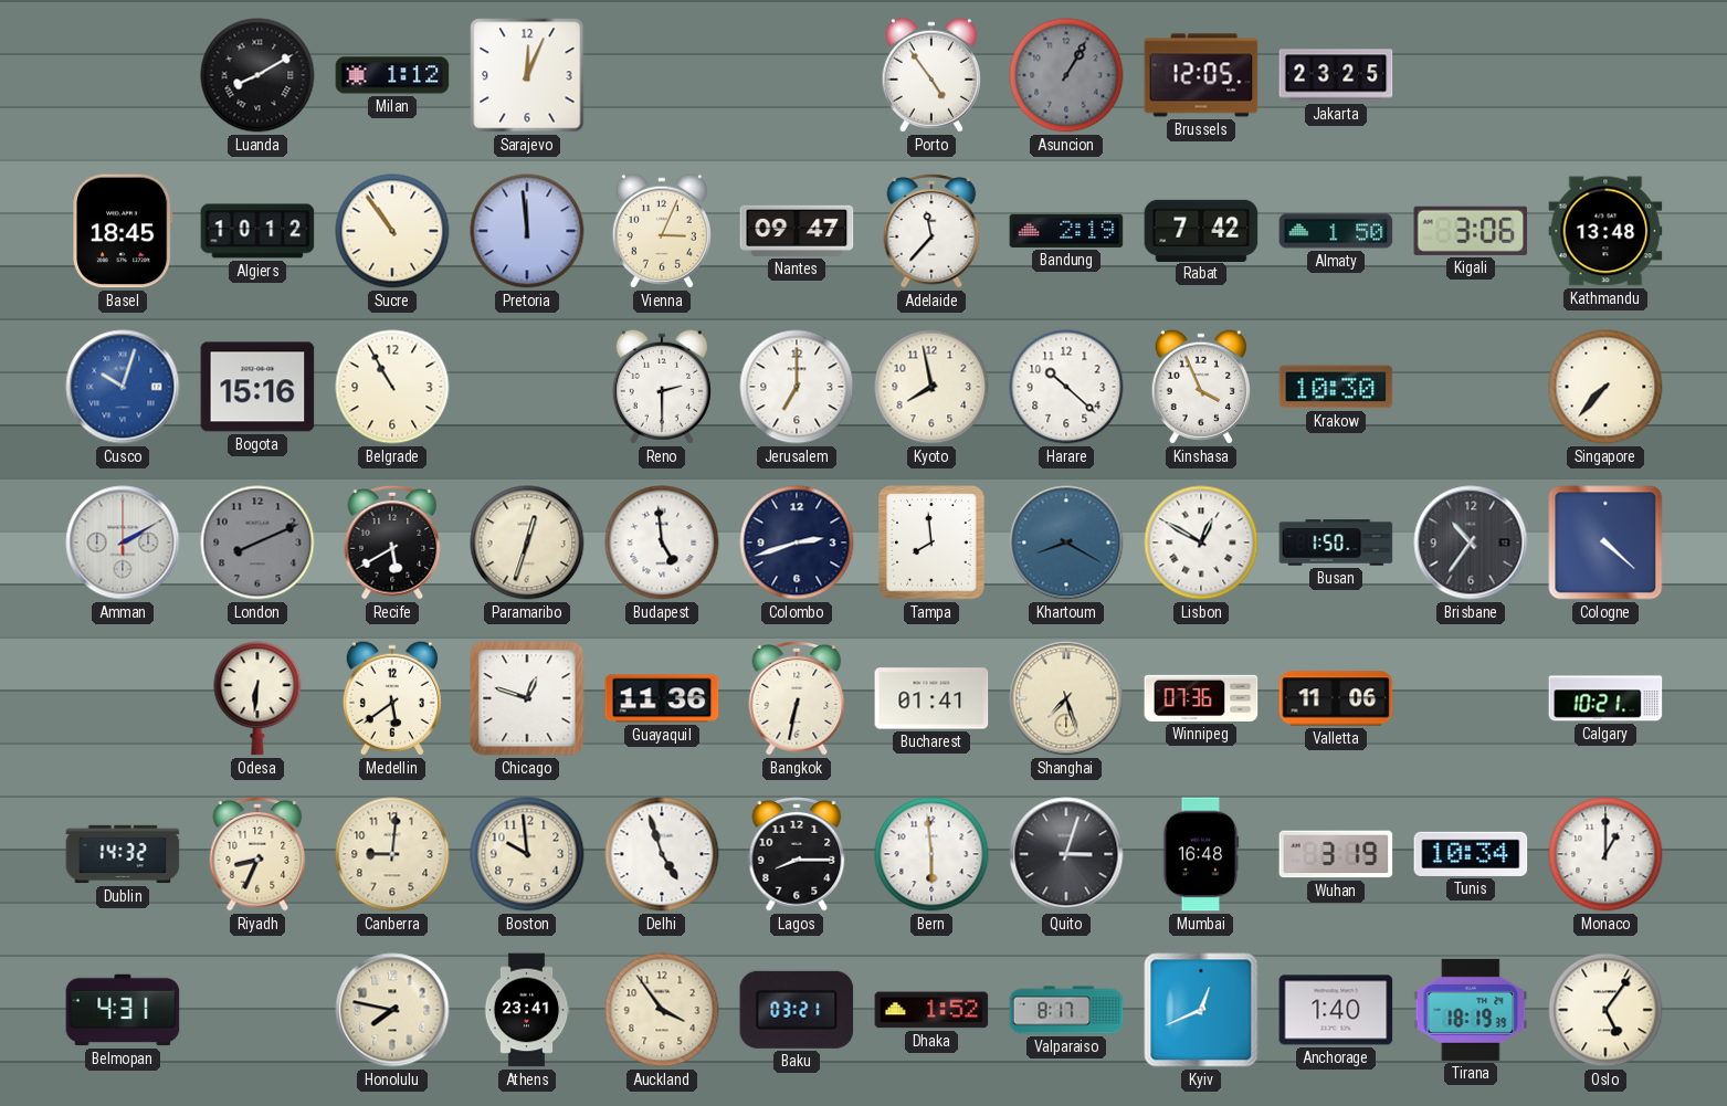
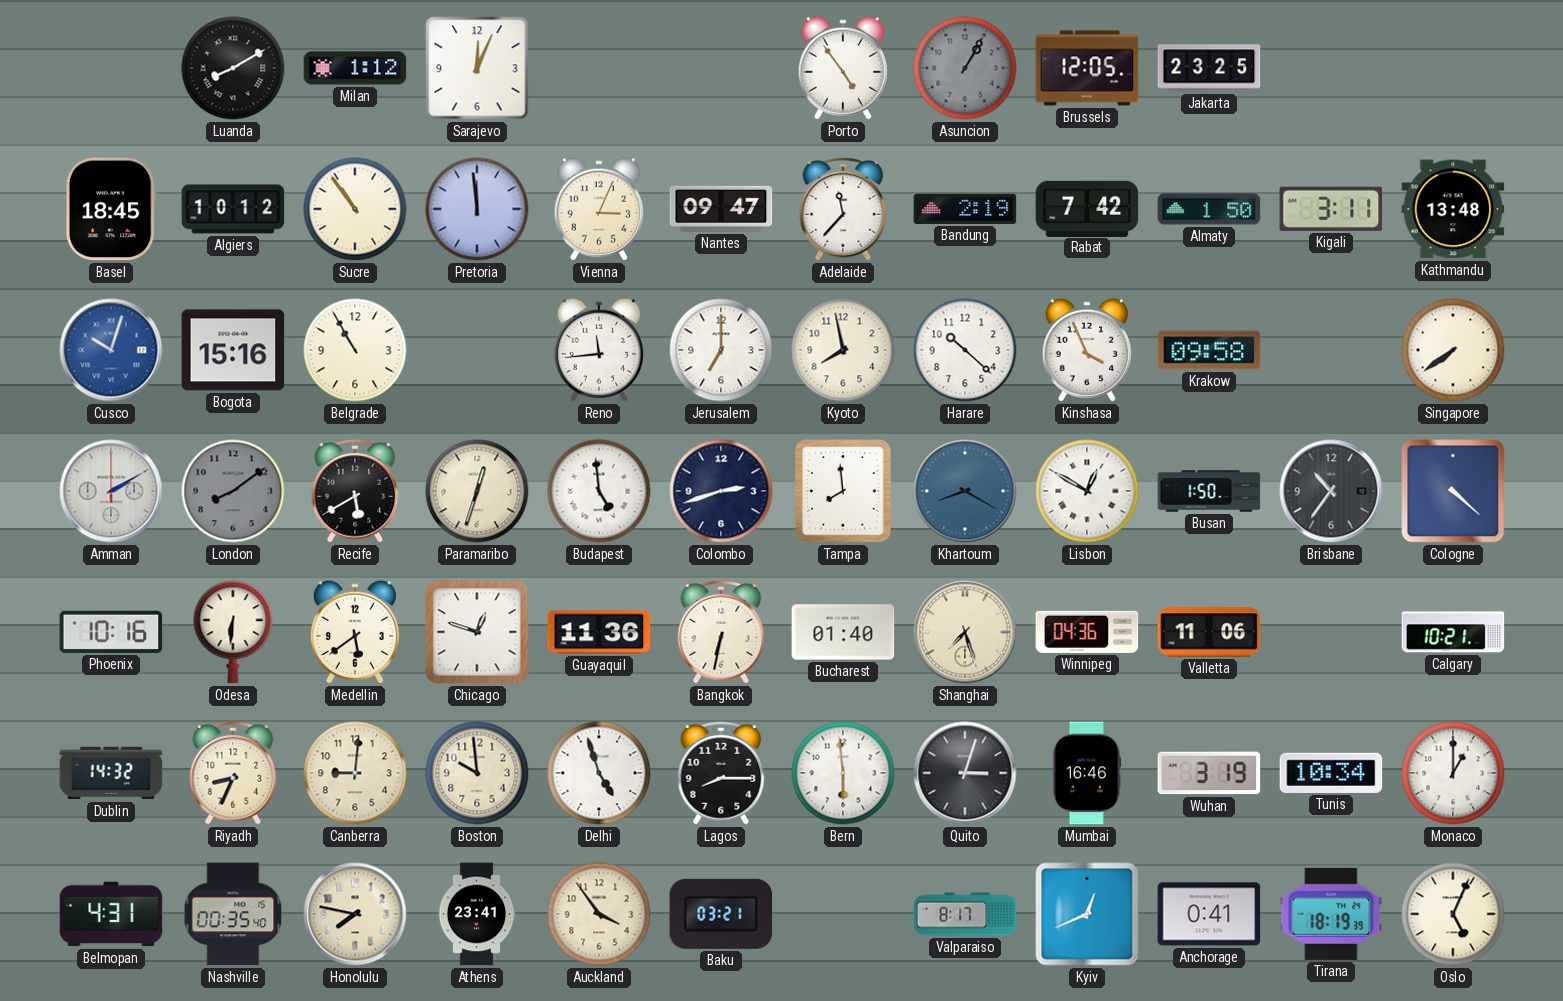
Kigali: 3:06 -> 3:11 (1331, 209)
Reno: 2:30 -> 11:44 (599, 350)
Krakow: 10:30 -> 09:58 (1209, 350)
Singapore: 7:37 -> 7:39 (1453, 350)
London: 8:11 -> 8:09 (233, 491)
Phoenix: none -> 10:16 (111, 632)
Bucharest: 01:41 -> 01:40 (843, 632)
Winnipeg: 07:36 -> 04:36 (1087, 632)
Mumbai: 16:48 -> 16:46 (1087, 773)
Nashville: none -> 00:35 (233, 914)
Dhaka: 1:52 -> none (931, 1010)
Anchorage: 1:40 -> 0:41 (1209, 914)
Oslo: 5:06 -> 5:04 (1453, 914)
